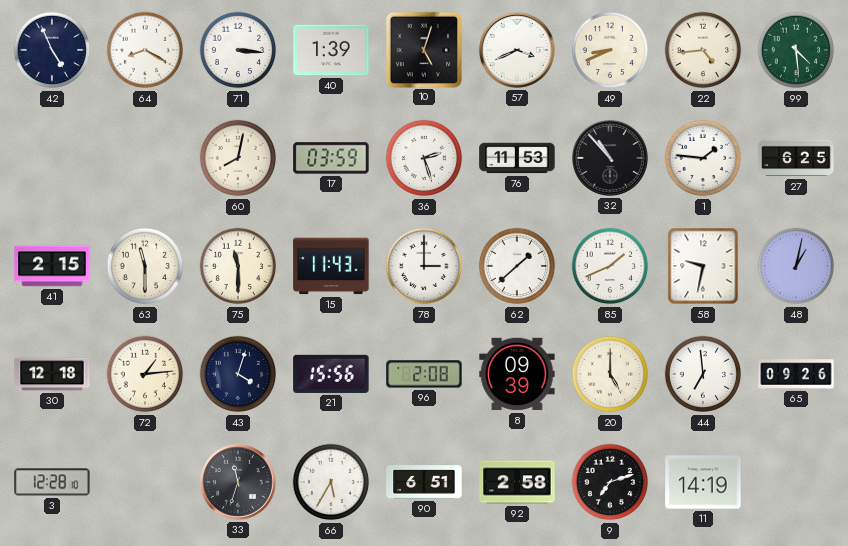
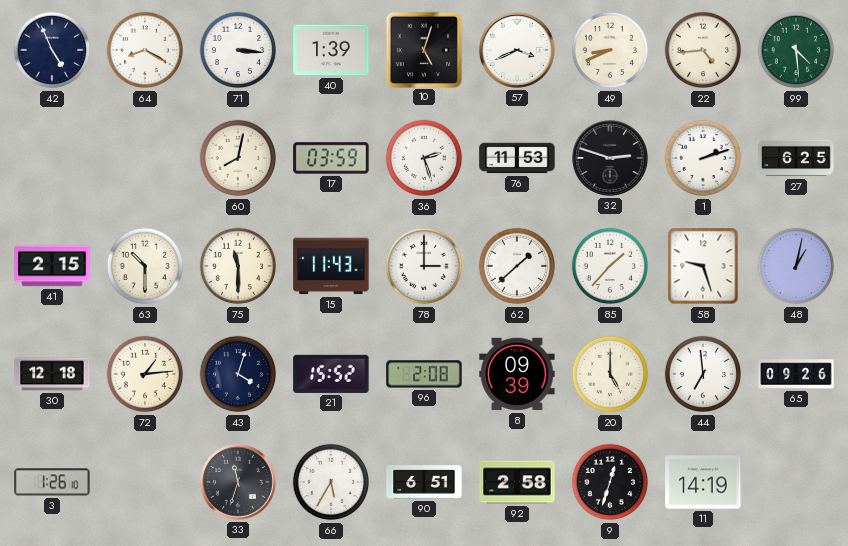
32: 10:53 -> 2:48 (610, 158)
1: 1:46 -> 2:12 (703, 158)
63: 11:30 -> 10:30 (145, 266)
85: 1:41 -> 1:37 (610, 266)
58: 9:32 -> 9:27 (703, 266)
21: 15:56 -> 15:52 (331, 374)
3: 12:28 -> 1:26 (52, 482)
9: 7:12 -> 12:33 (610, 482)
